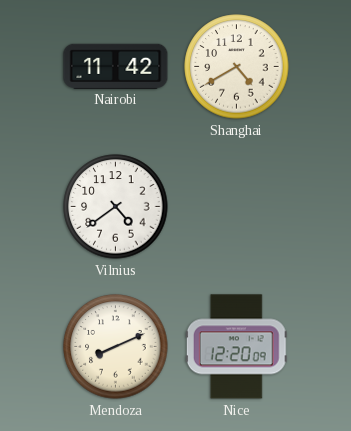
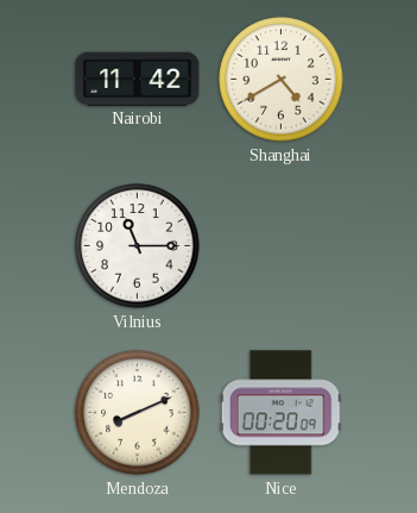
Vilnius: 4:39 -> 11:15 (138, 246)
Nice: 12:20 -> 00:20 (280, 413)
